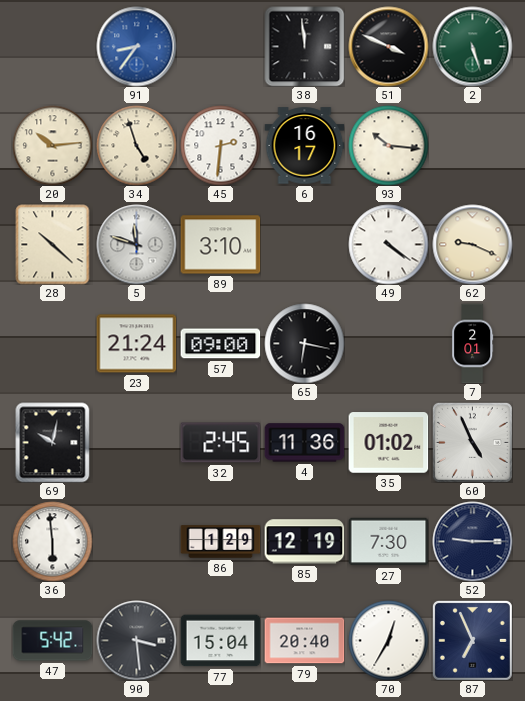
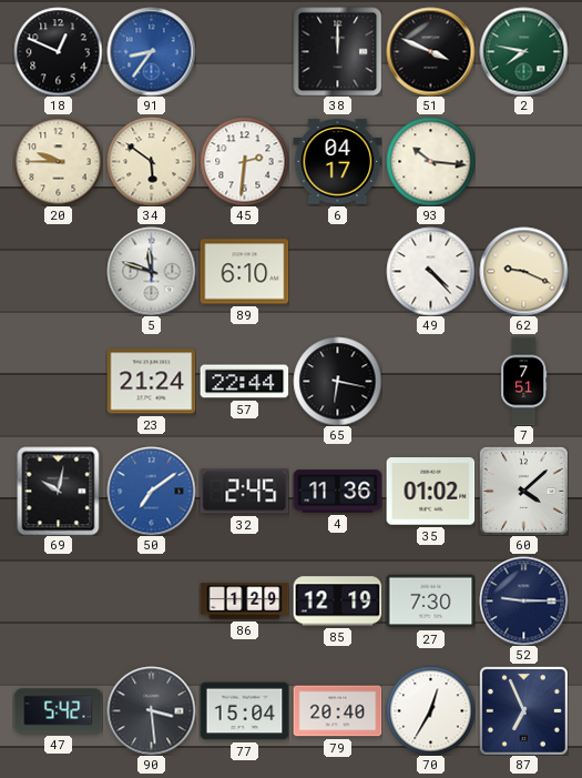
18: none -> 12:49 (58, 51)
38: 11:59 -> 12:00 (337, 51)
2: 5:27 -> 7:47 (523, 51)
20: 10:14 -> 9:45 (58, 161)
34: 4:57 -> 5:51 (151, 161)
6: 16:17 -> 04:17 (337, 162)
28: 10:22 -> none (53, 244)
89: 3:10 -> 6:10 (244, 272)
49: 4:21 -> 4:23 (430, 271)
57: 09:00 -> 22:44 (244, 382)
7: 2:01 -> 7:51 (524, 381)
50: none -> 7:09 (151, 491)
60: 4:56 -> 4:08 (523, 491)
36: 5:59 -> none (52, 541)
